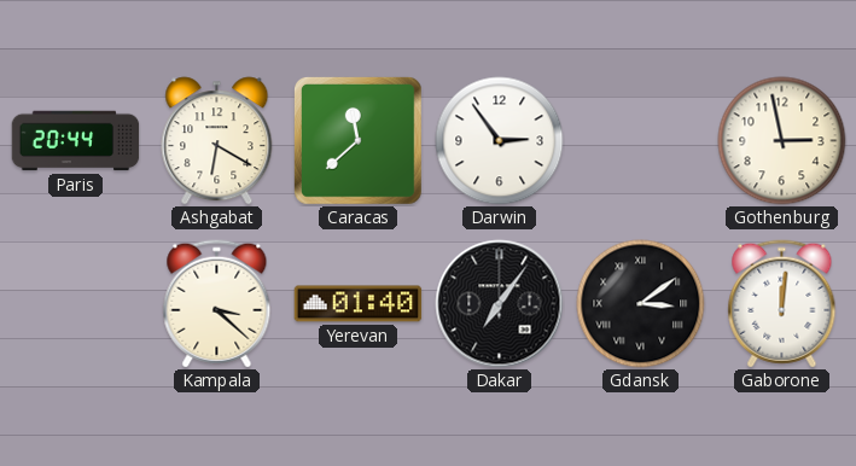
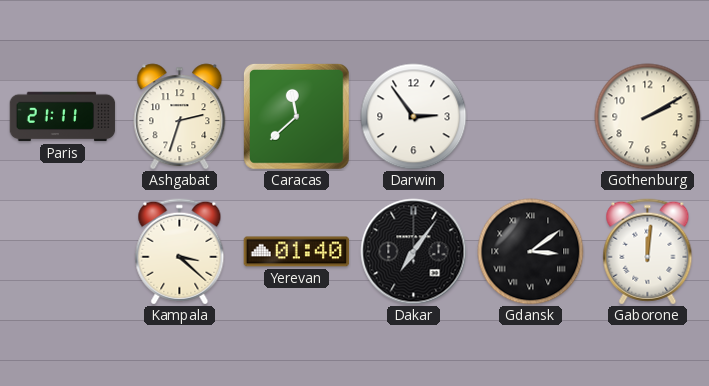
Paris: 20:44 -> 21:11 (63, 117)
Ashgabat: 6:20 -> 2:33 (180, 117)
Gothenburg: 2:58 -> 2:10 (648, 117)
